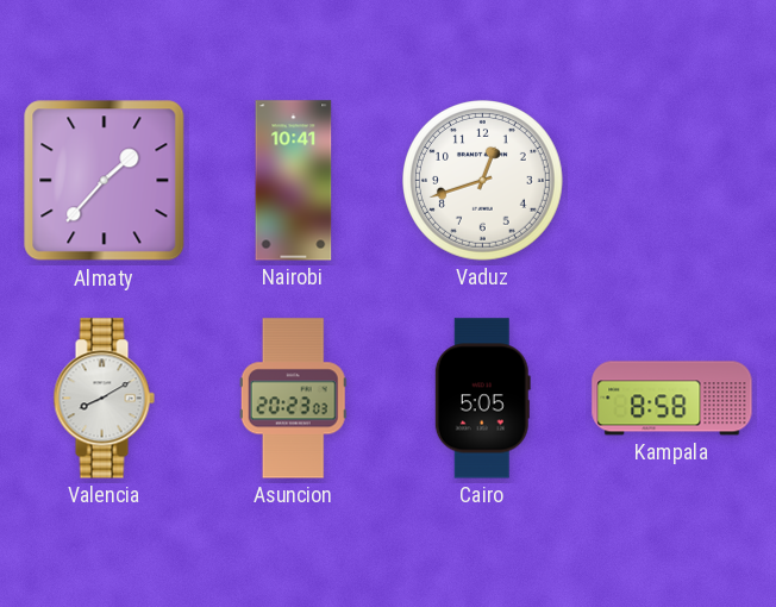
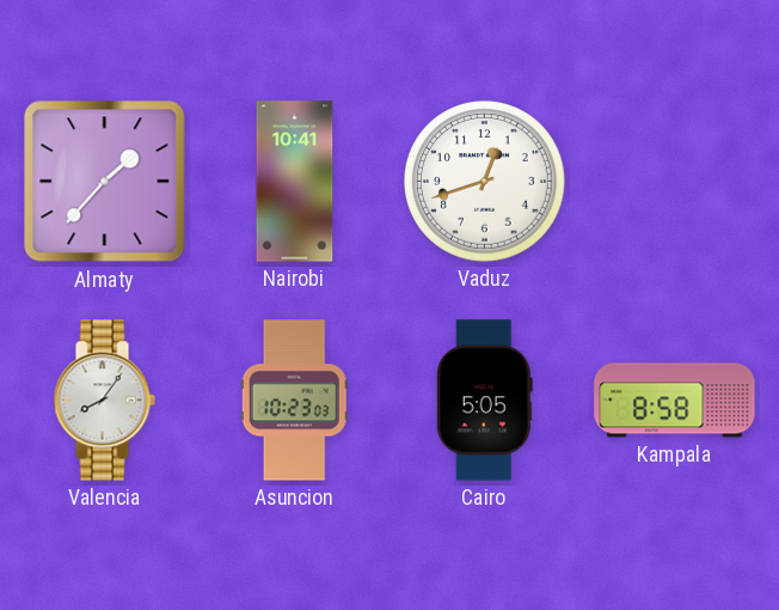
Valencia: 8:10 -> 8:06 (104, 401)
Asuncion: 20:23 -> 10:23 (294, 401)
